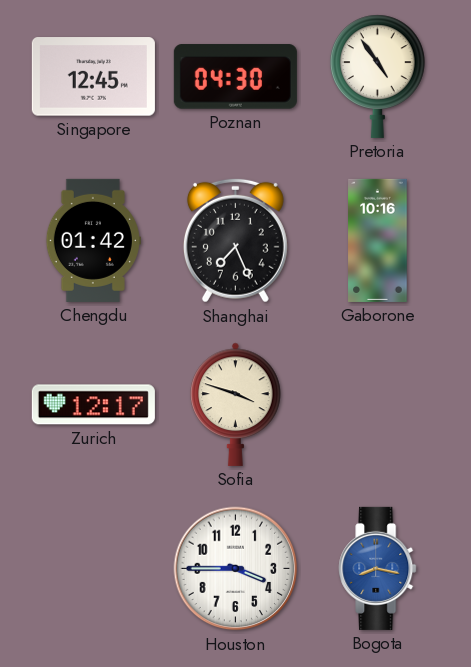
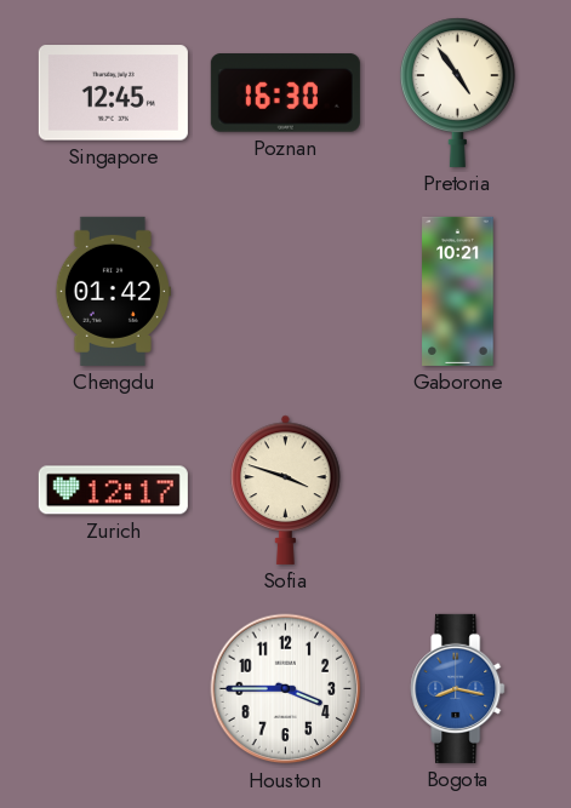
Poznan: 04:30 -> 16:30 (285, 93)
Shanghai: 7:26 -> none (235, 240)
Gaborone: 10:16 -> 10:21 (458, 291)
